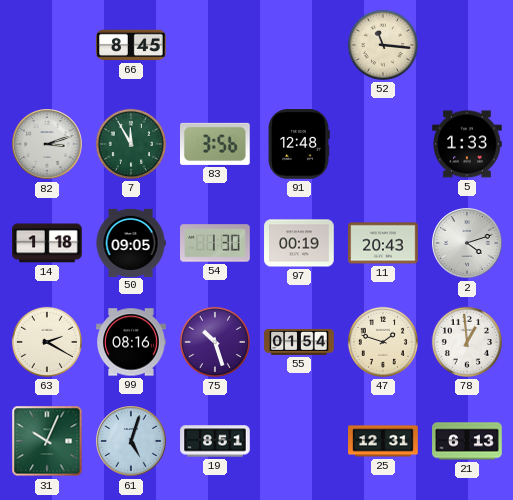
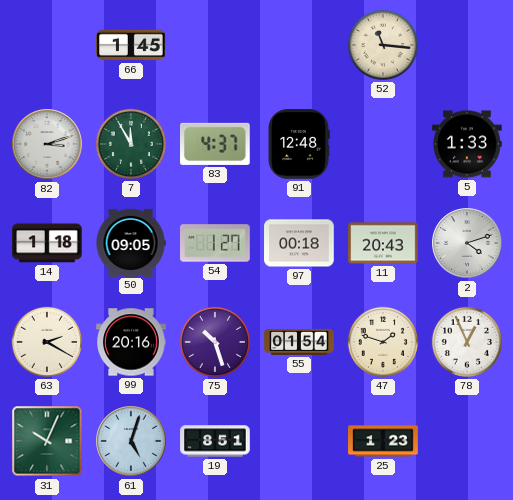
66: 8:45 -> 1:45 (131, 45)
83: 3:56 -> 4:37 (216, 144)
54: 1:30 -> 1:27 (215, 243)
97: 00:19 -> 00:18 (299, 243)
99: 08:16 -> 20:16 (131, 342)
78: 12:59 -> 12:56 (467, 342)
25: 12:31 -> 1:23 (383, 441)
21: 6:13 -> none (467, 441)
